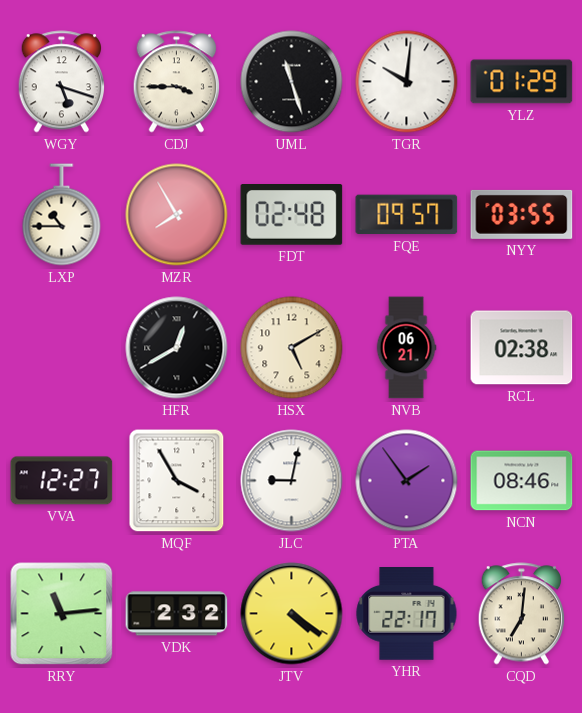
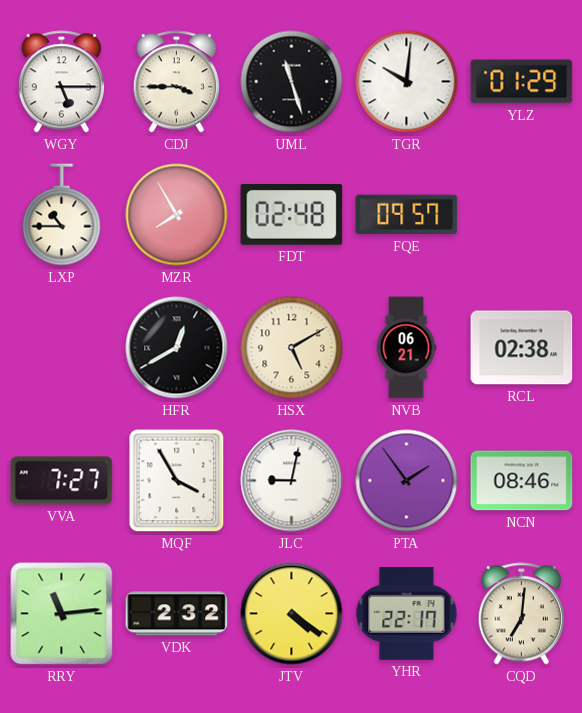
WGY: 5:18 -> 5:15 (61, 82)
NYY: 03:55 -> none (522, 214)
VVA: 12:27 -> 7:27 (62, 481)
